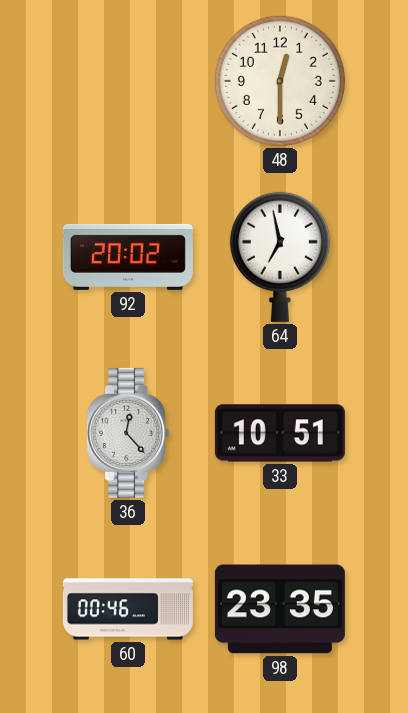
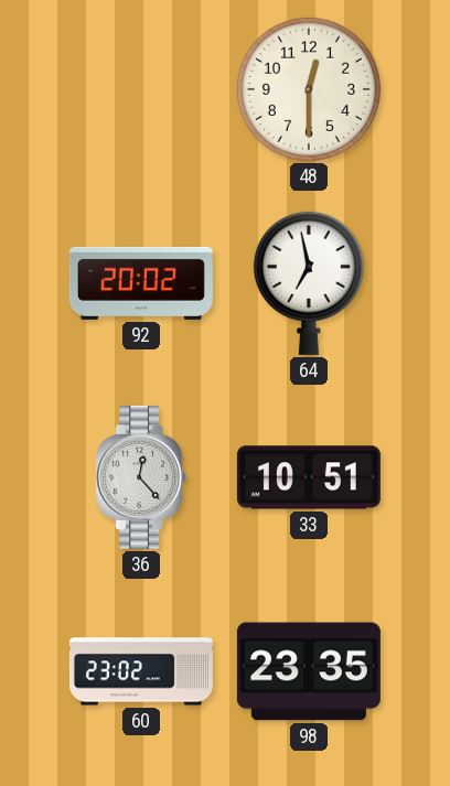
60: 00:46 -> 23:02 (141, 671)
